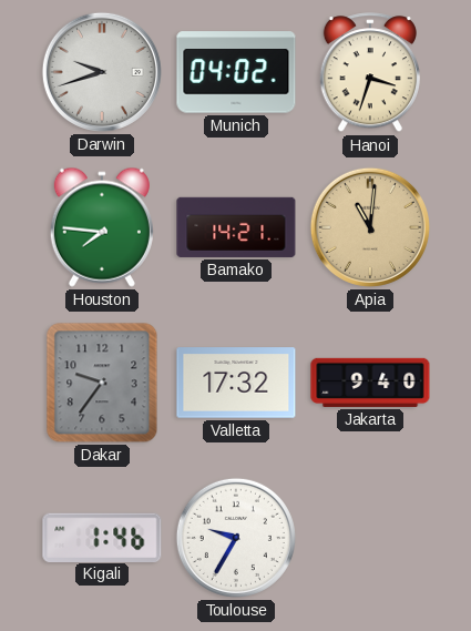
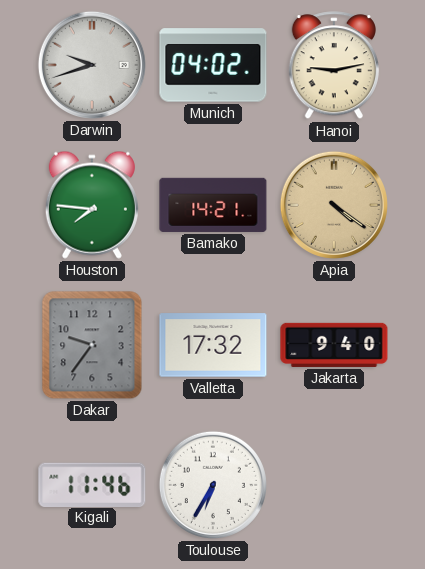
Hanoi: 3:33 -> 9:13 (334, 66)
Apia: 11:01 -> 4:21 (334, 205)
Kigali: 1:46 -> 11:46 (92, 484)
Toulouse: 9:35 -> 6:35 (213, 485)
